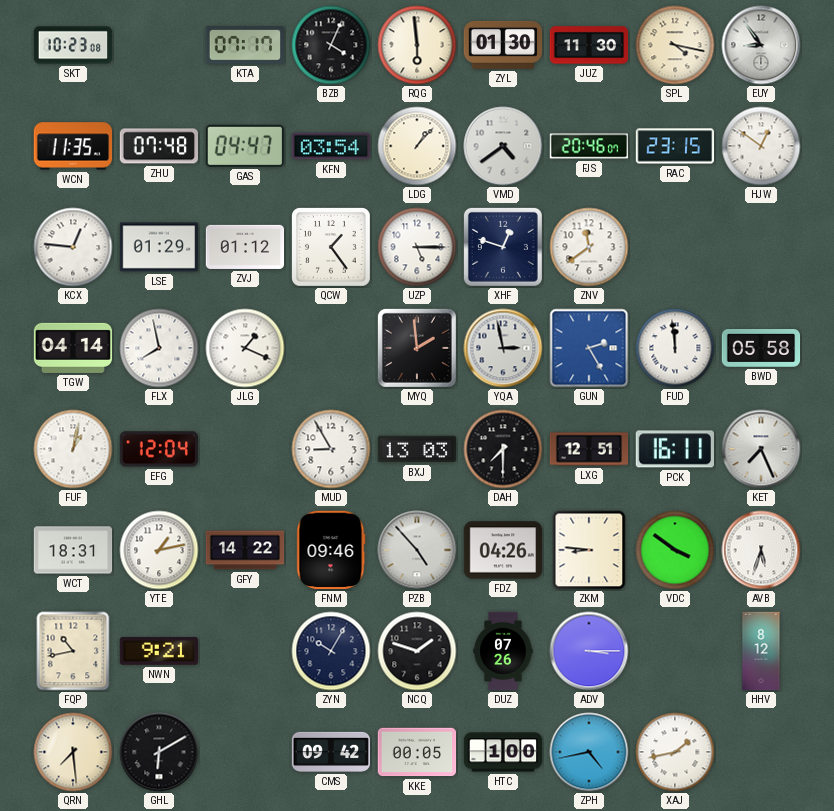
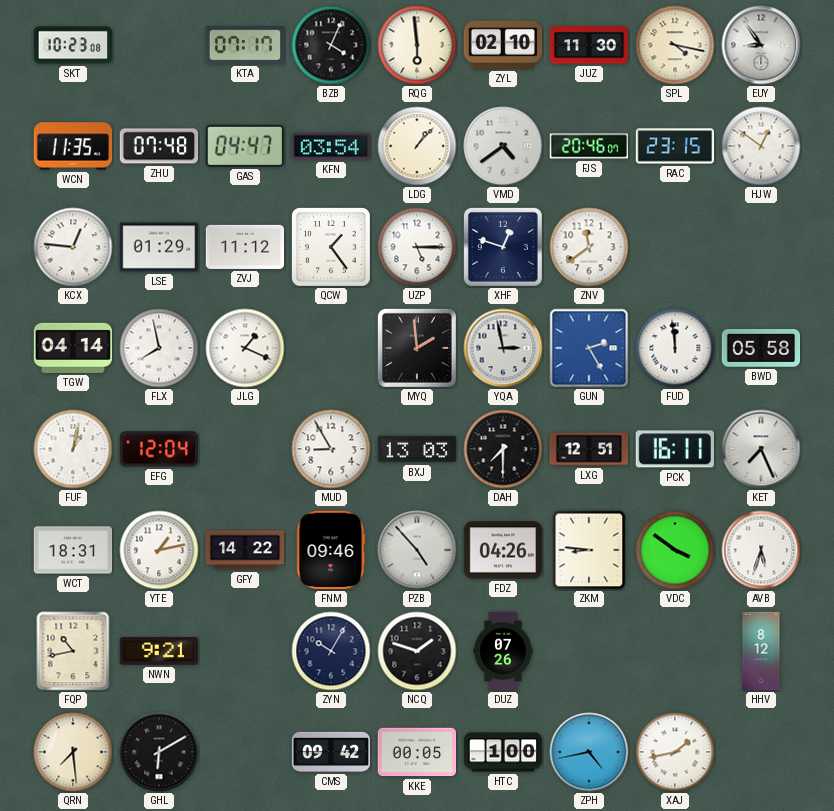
ZYL: 01:30 -> 02:10 (503, 45)
ZVJ: 01:12 -> 11:12 (245, 247)
ADV: 3:15 -> none (589, 651)
